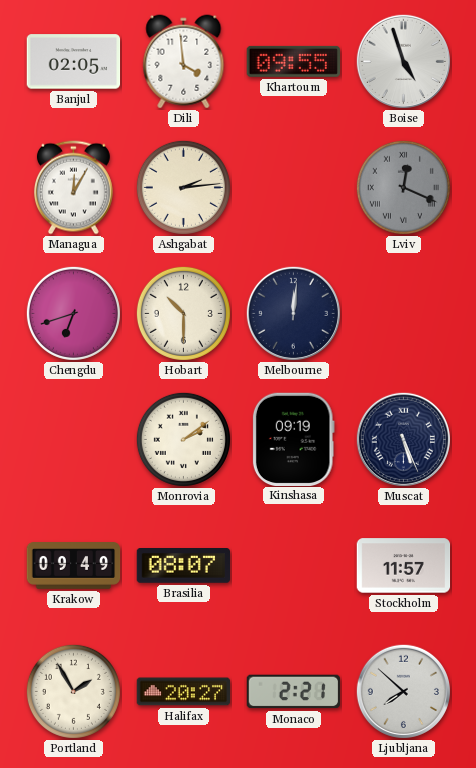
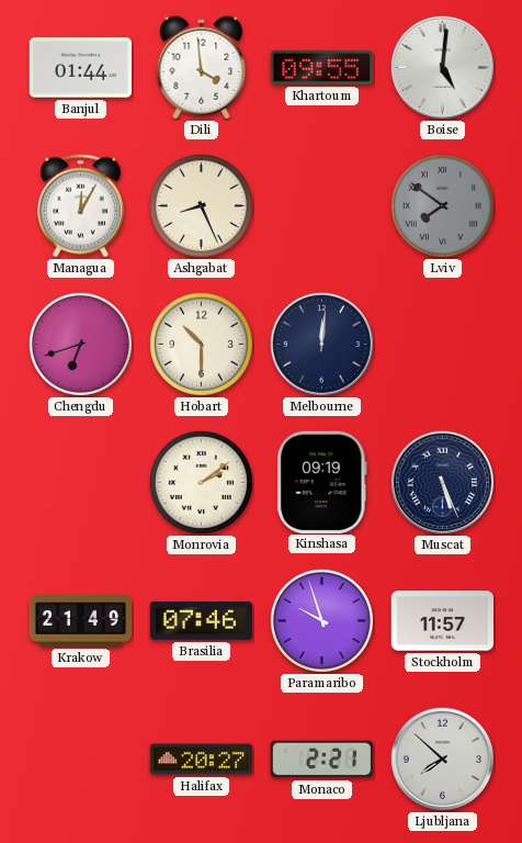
Banjul: 02:05 -> 01:44 (81, 68)
Boise: 4:57 -> 5:01 (442, 67)
Ashgabat: 2:14 -> 8:26 (201, 205)
Lviv: 12:19 -> 7:51 (442, 205)
Krakow: 09:49 -> 21:49 (81, 621)
Brasilia: 08:07 -> 07:46 (201, 621)
Paramaribo: none -> 9:57 (321, 620)
Portland: 1:55 -> none (73, 691)
